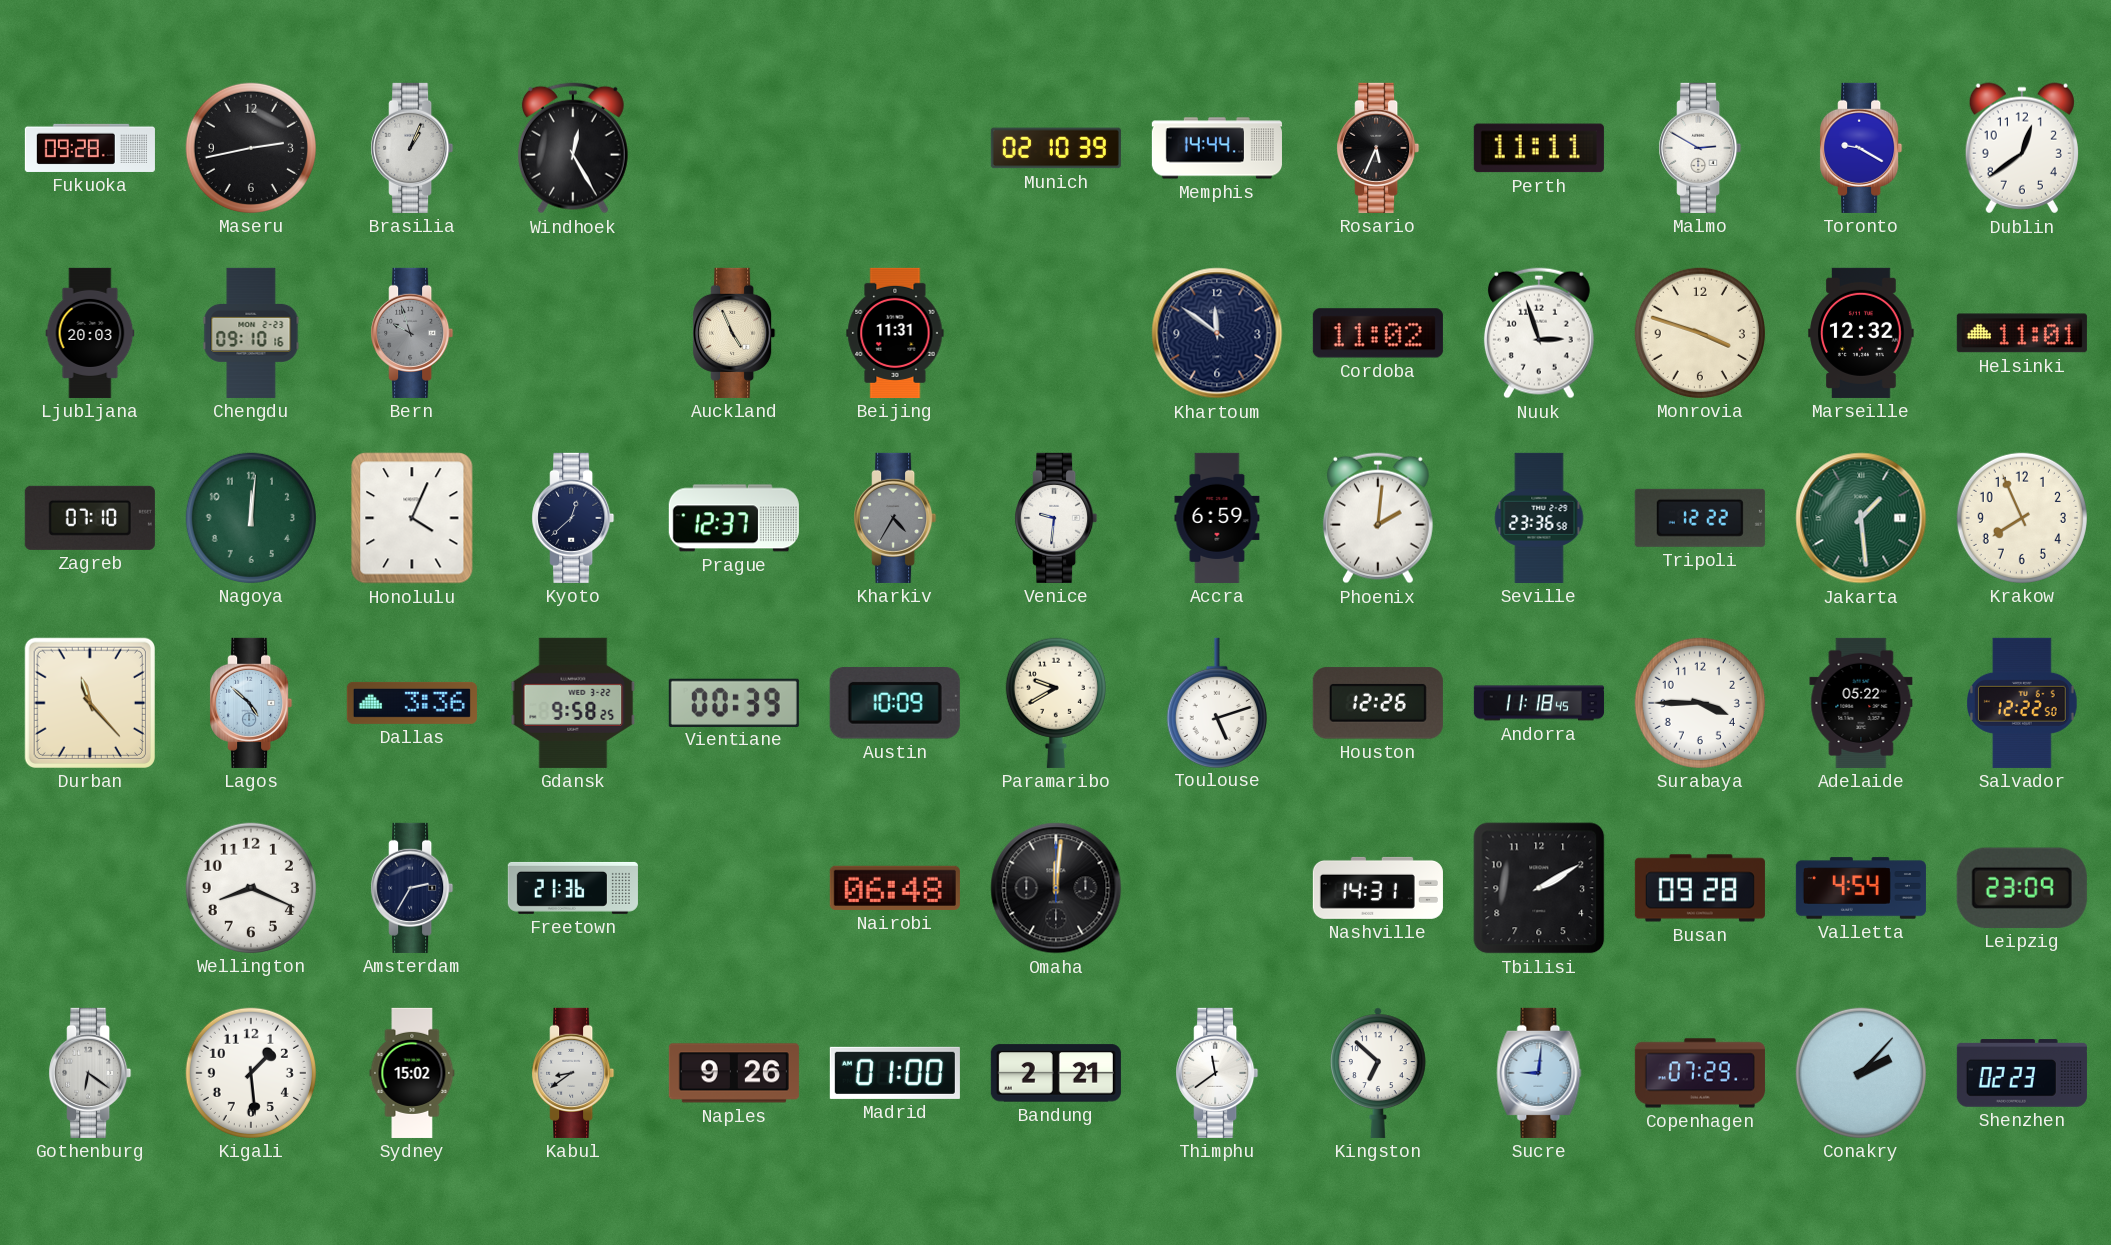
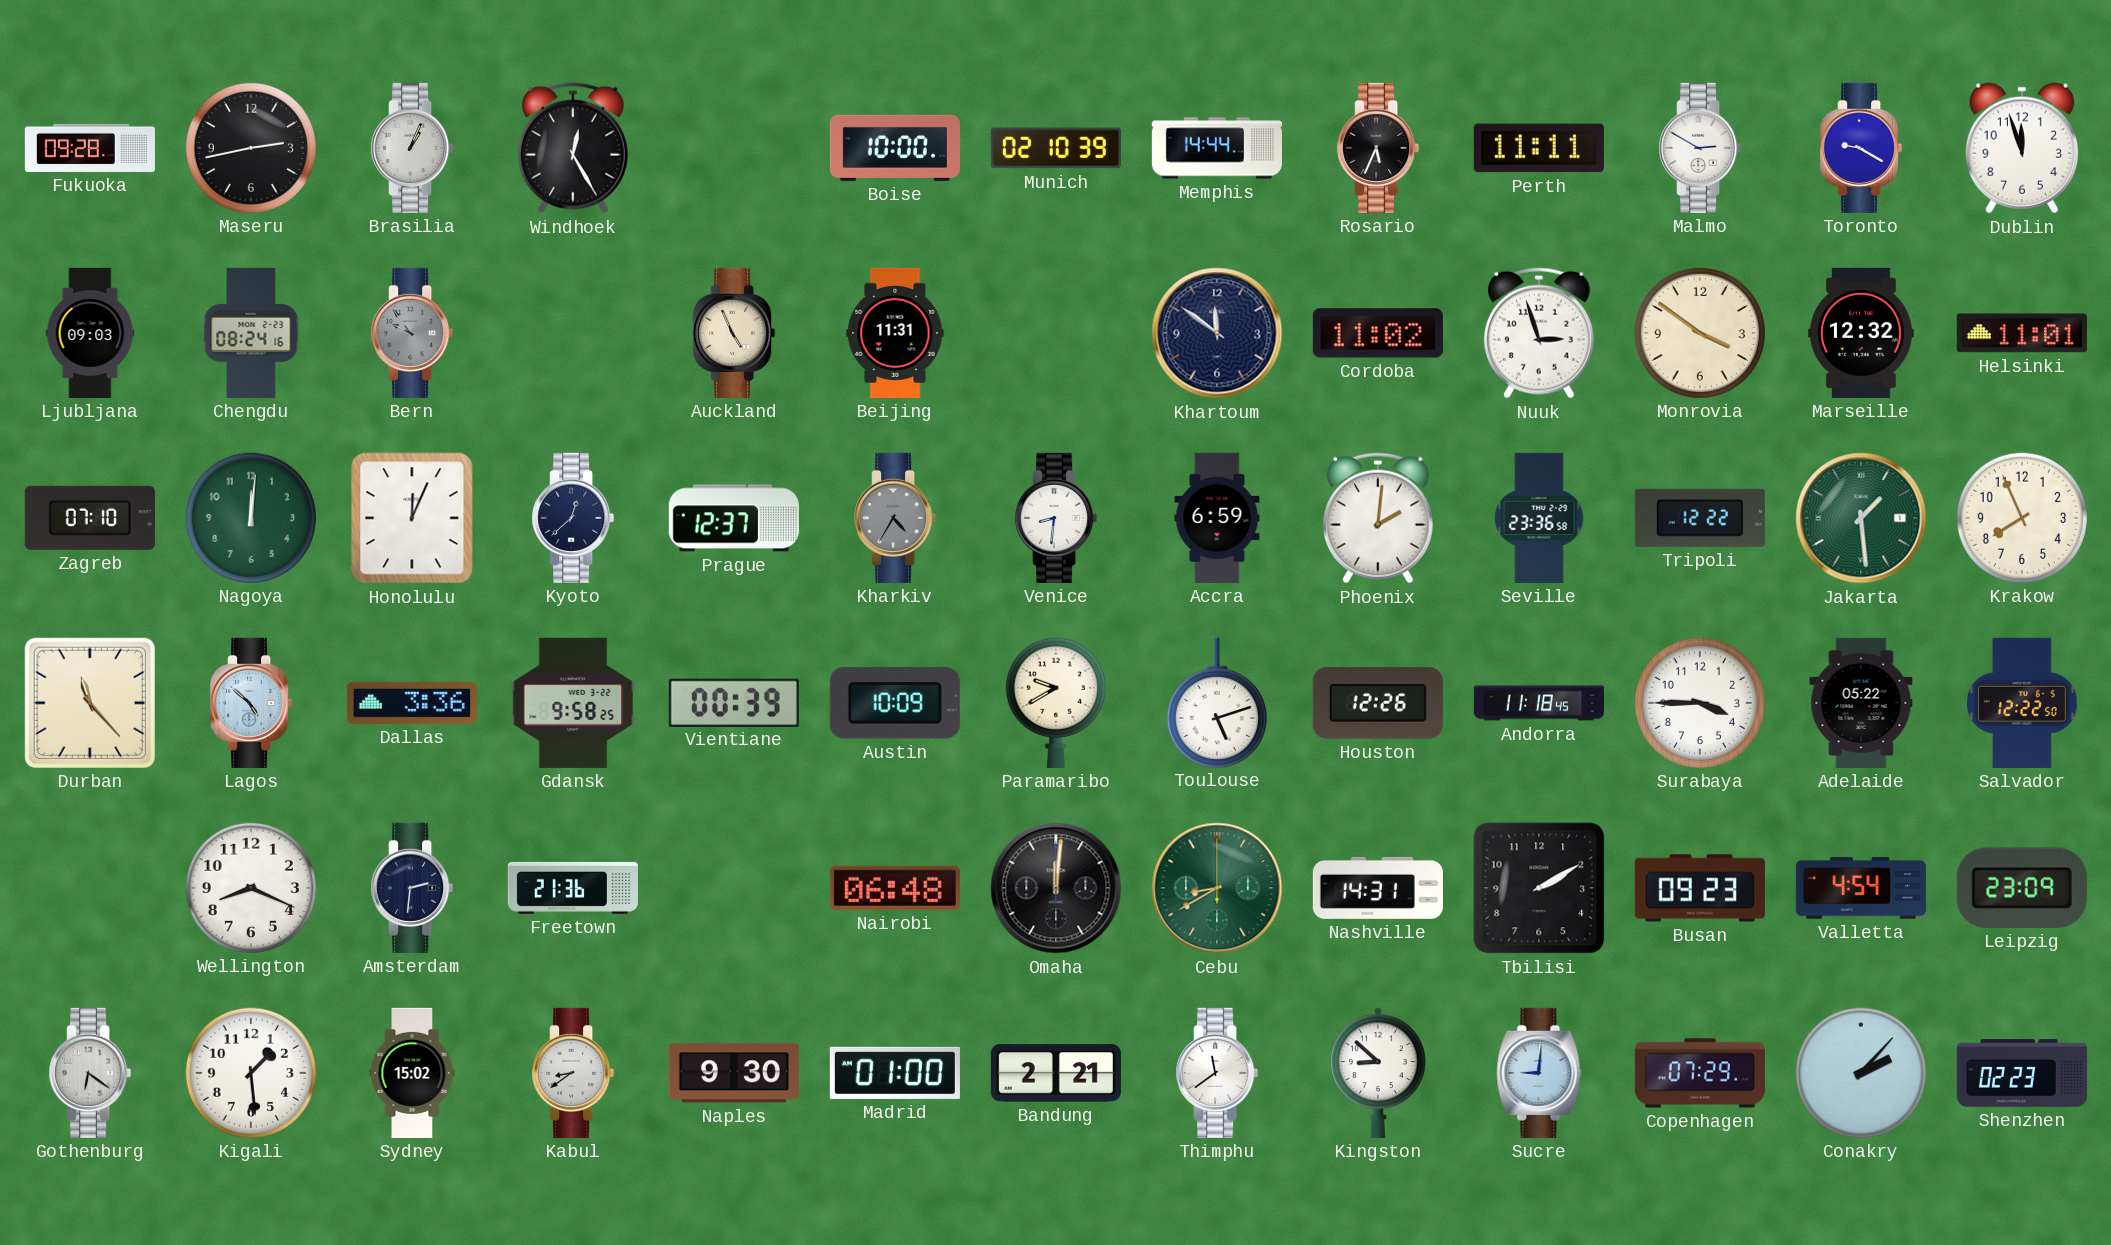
Boise: none -> 10:00 (895, 148)
Dublin: 12:39 -> 11:57 (2022, 148)
Ljubljana: 20:03 -> 09:03 (90, 333)
Chengdu: 09:10 -> 08:24 (251, 333)
Bern: 9:57 -> 9:54 (412, 333)
Monrovia: 3:48 -> 3:51 (1700, 333)
Honolulu: 4:04 -> 12:04 (412, 518)
Venice: 9:31 -> 8:31 (1056, 518)
Amsterdam: 2:35 -> 2:31 (412, 888)
Cebu: none -> 8:40 (1217, 888)
Busan: 09:28 -> 09:23 (1700, 888)
Naples: 9:26 -> 9:30 (734, 1073)
Kingston: 6:52 -> 8:52 (1379, 1073)
